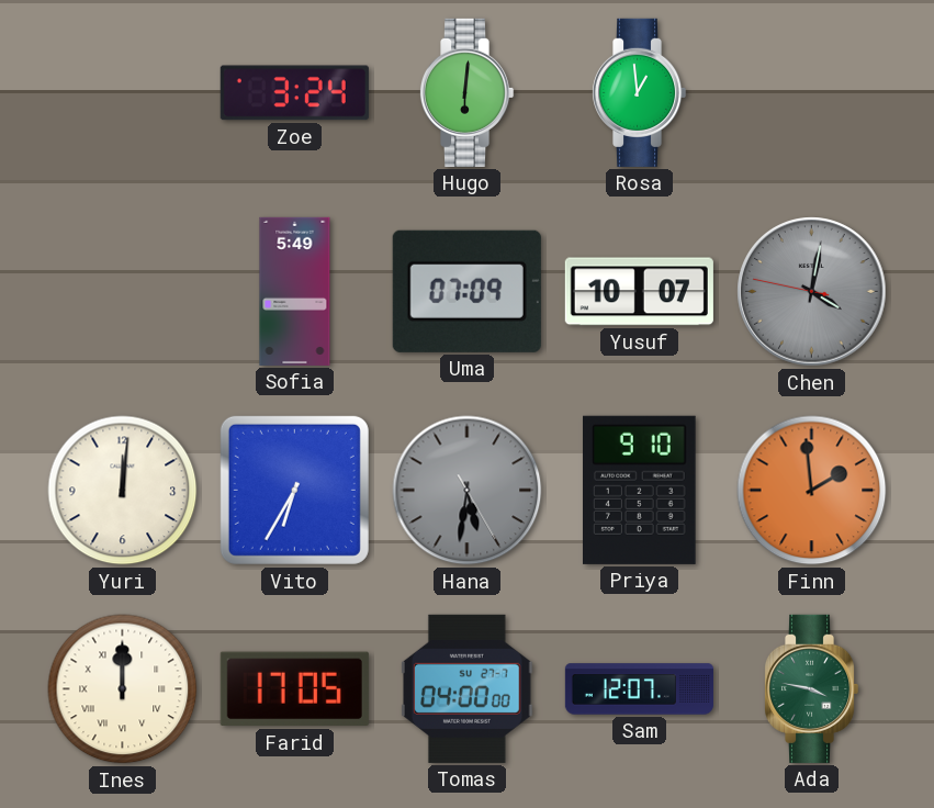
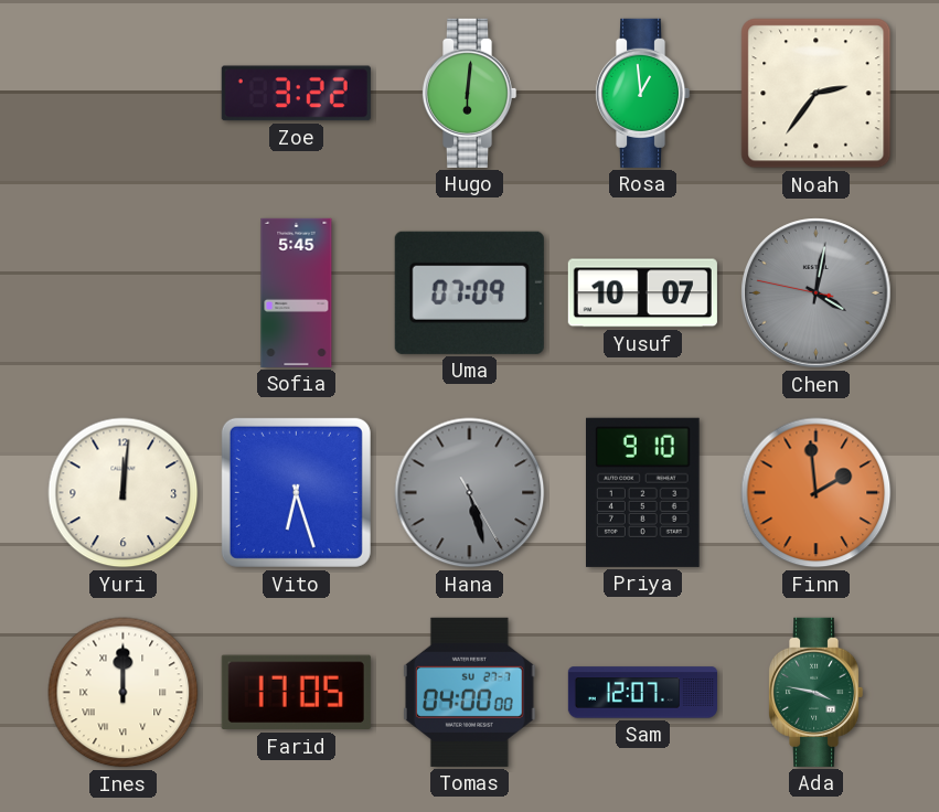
Zoe: 3:24 -> 3:22 (296, 94)
Noah: none -> 2:36 (817, 94)
Sofia: 5:49 -> 5:45 (297, 292)
Vito: 6:35 -> 6:27 (296, 492)
Hana: 5:31 -> 5:27 (470, 493)
